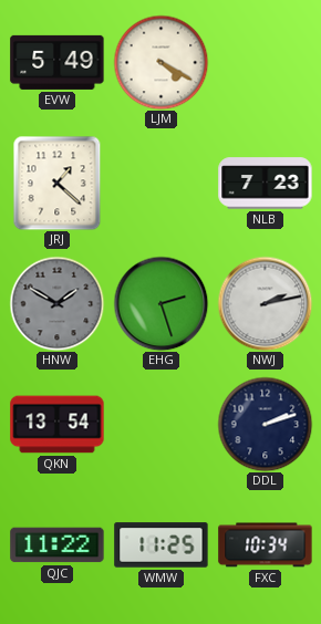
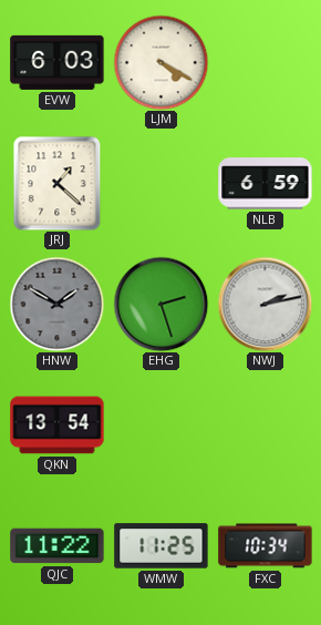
EVW: 5:49 -> 6:03 (58, 62)
NLB: 7:23 -> 6:59 (266, 184)
DDL: 2:12 -> none (265, 424)
